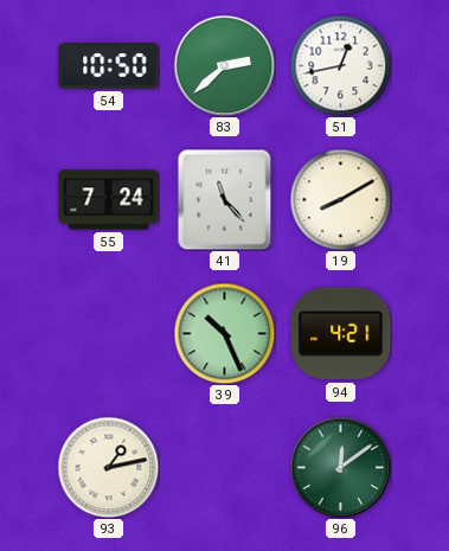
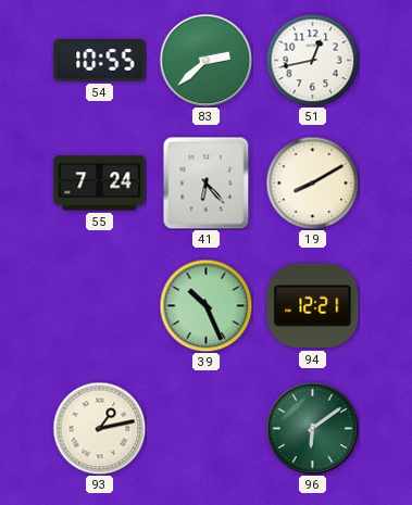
54: 10:50 -> 10:55 (100, 61)
41: 11:23 -> 6:23 (207, 182)
94: 4:21 -> 12:21 (313, 306)
96: 12:09 -> 6:09 (312, 428)
